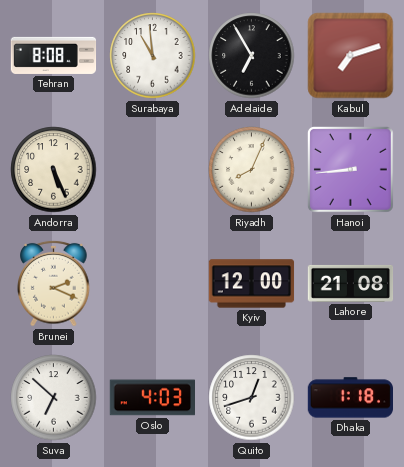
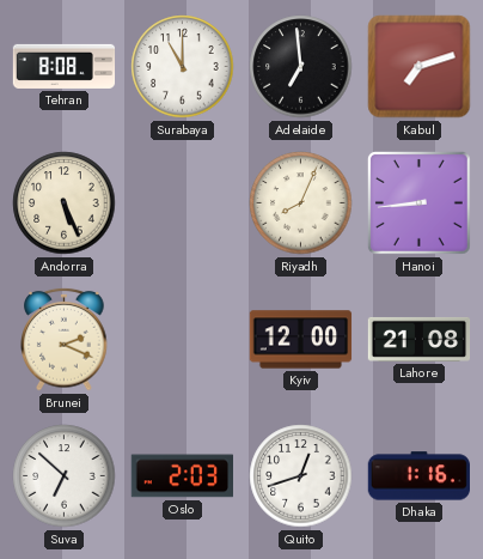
Surabaya: 10:59 -> 11:00 (183, 67)
Adelaide: 6:55 -> 6:59 (301, 67)
Oslo: 4:03 -> 2:03 (182, 476)
Dhaka: 1:18 -> 1:16 (418, 476)
